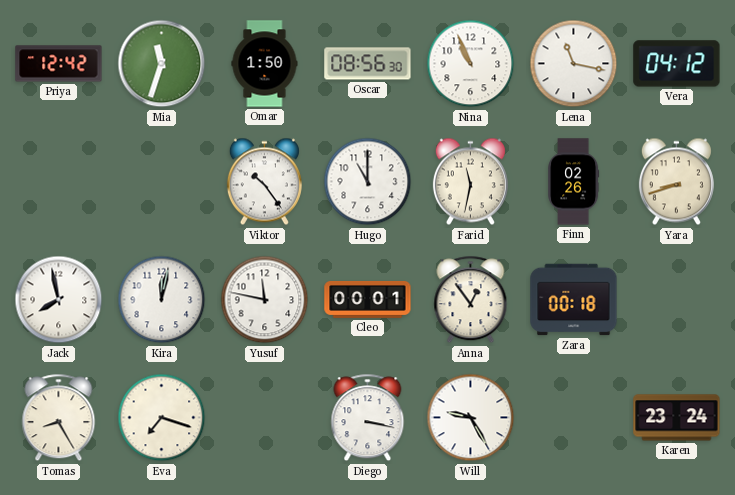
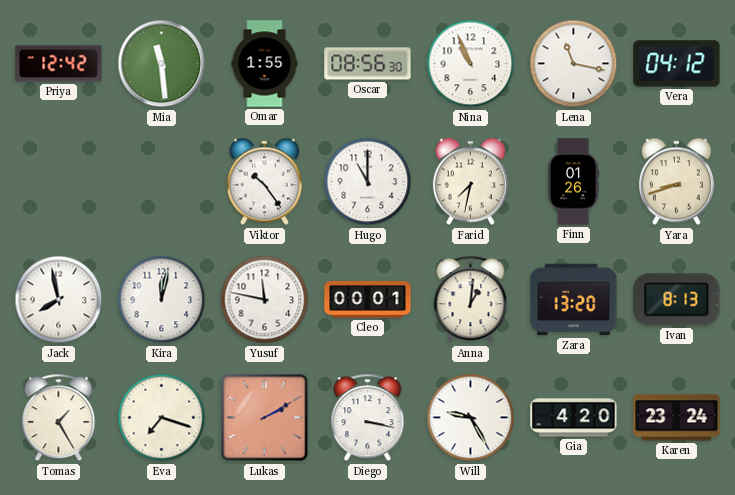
Mia: 11:33 -> 11:29 (162, 64)
Omar: 1:50 -> 1:55 (265, 64)
Farid: 11:32 -> 7:32 (470, 182)
Finn: 02:26 -> 01:26 (574, 182)
Anna: 12:54 -> 1:01 (471, 300)
Zara: 00:18 -> 13:20 (574, 300)
Ivan: none -> 8:13 (677, 300)
Tomas: 8:25 -> 1:25 (59, 418)
Lukas: none -> 2:10 (265, 418)
Gia: none -> 4:20 (574, 418)
